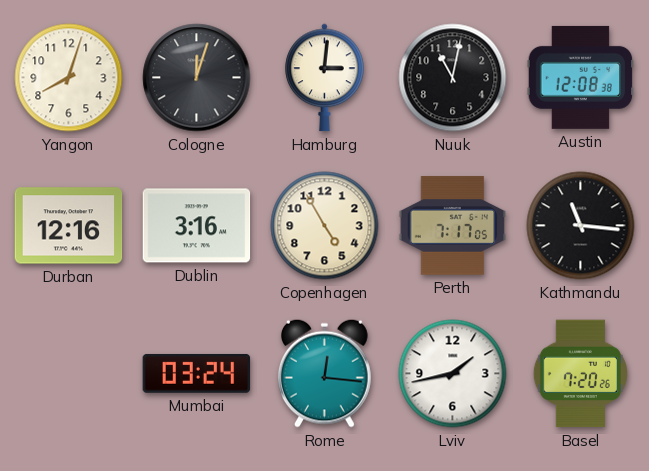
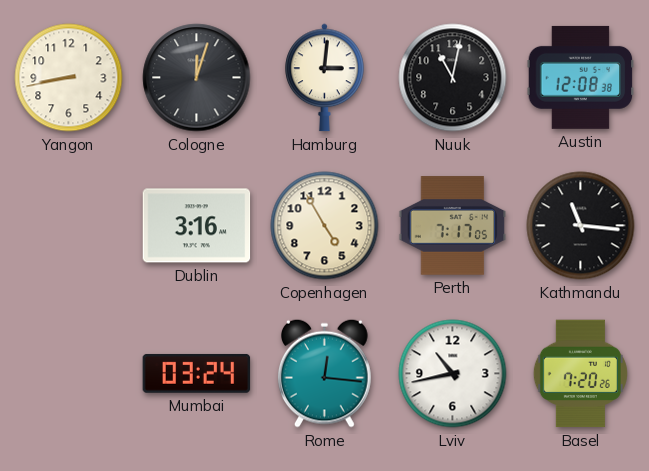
Yangon: 8:03 -> 8:43 (69, 78)
Durban: 12:16 -> none (69, 226)
Lviv: 1:43 -> 10:43 (453, 374)
